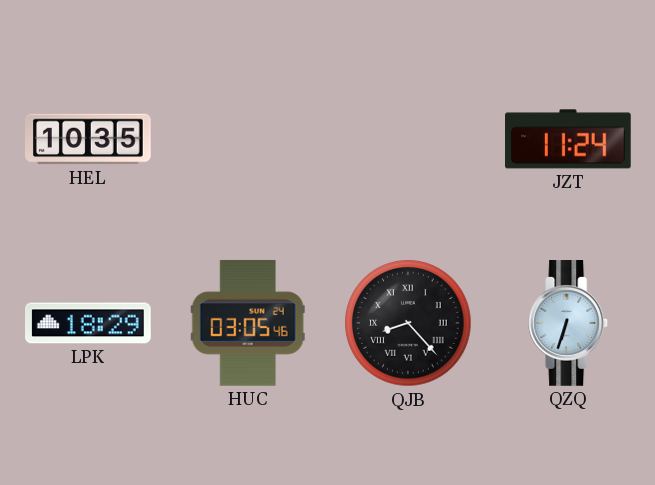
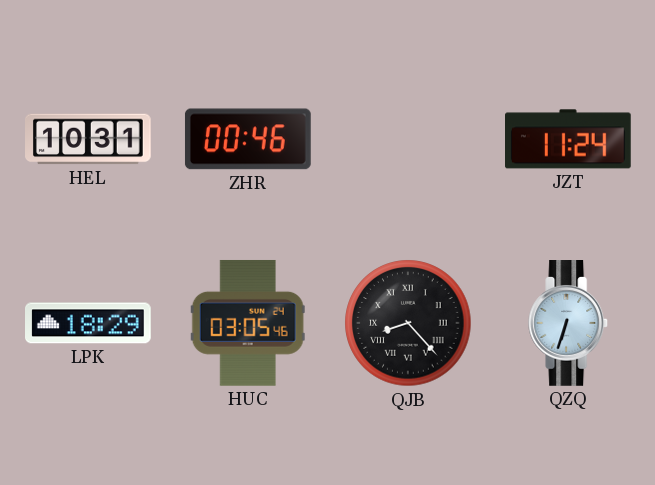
HEL: 10:35 -> 10:31 (89, 139)
ZHR: none -> 00:46 (248, 139)
